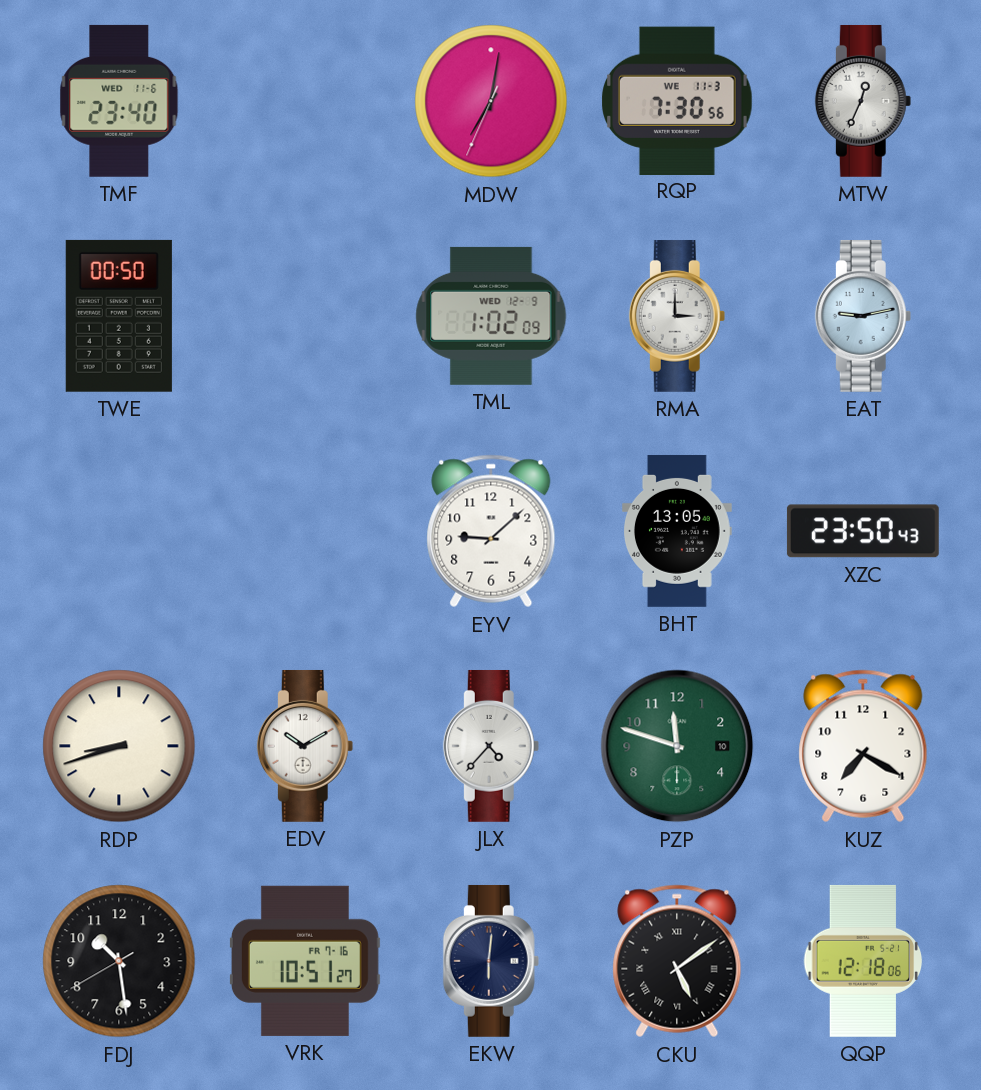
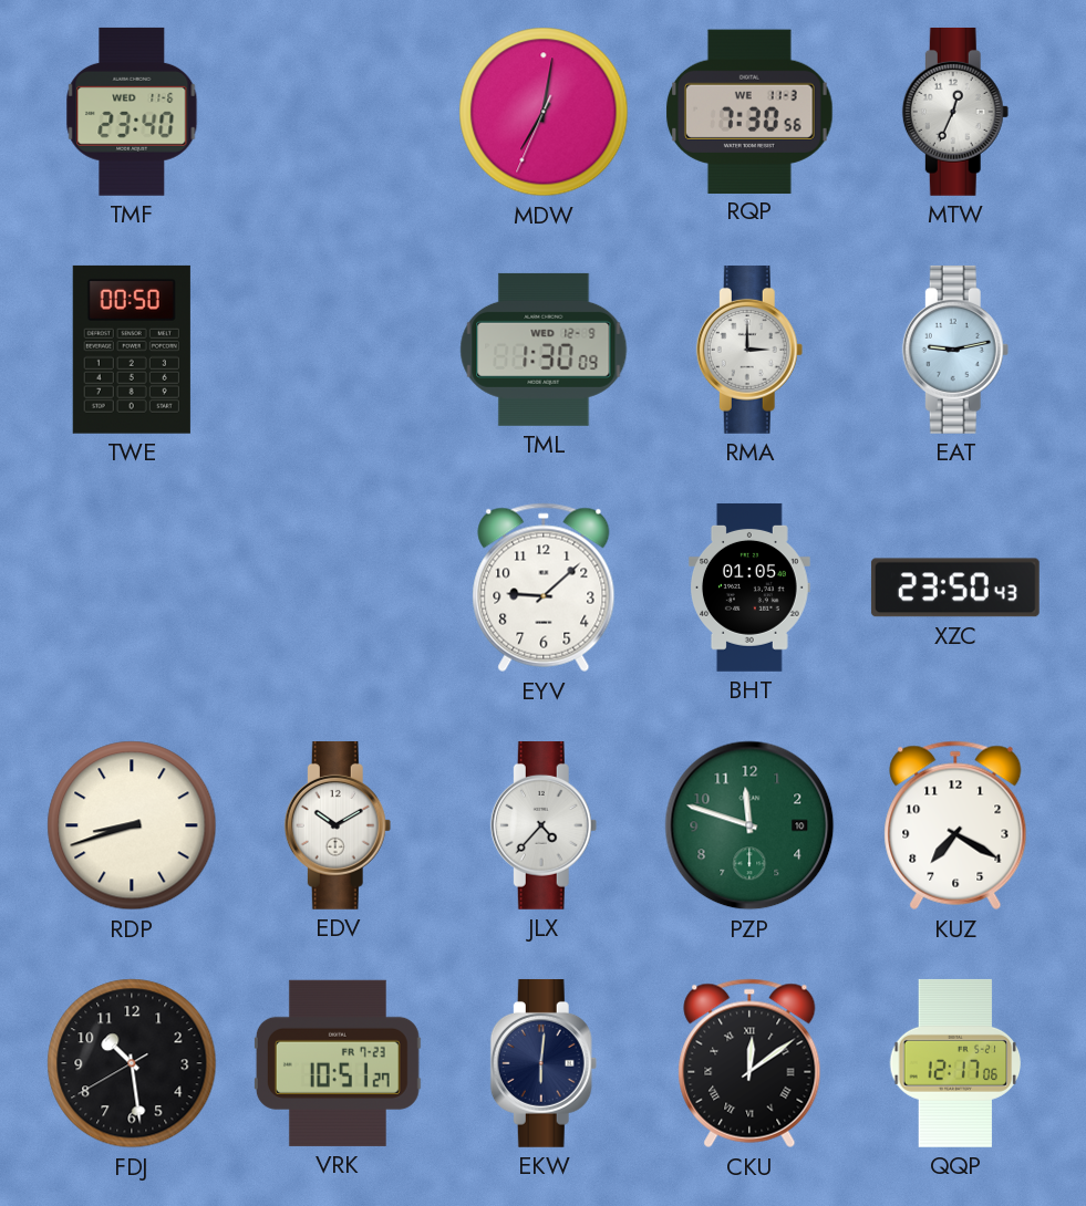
TML: 1:02 -> 1:30 (544, 350)
BHT: 13:05 -> 01:05 (751, 588)
VRK date: FR 7-16 -> FR 7-23 (338, 1063)
CKU: 5:09 -> 12:09 (749, 1063)
QQP: 12:18 -> 12:17 (955, 1063)
